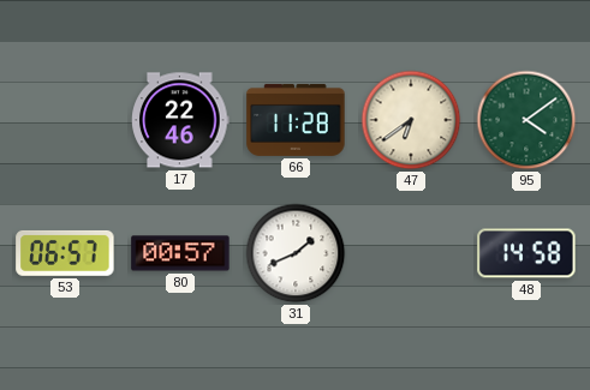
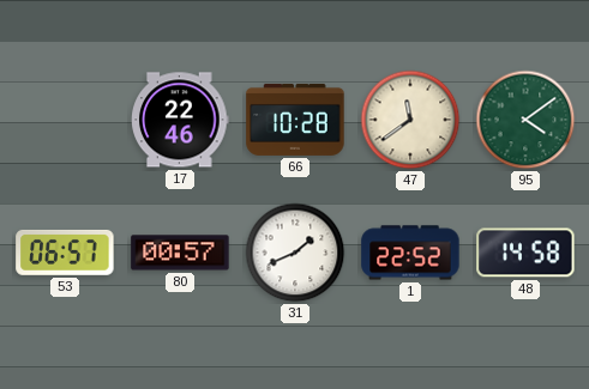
66: 11:28 -> 10:28 (295, 120)
47: 6:39 -> 11:39 (410, 120)
1: none -> 22:52 (410, 253)
